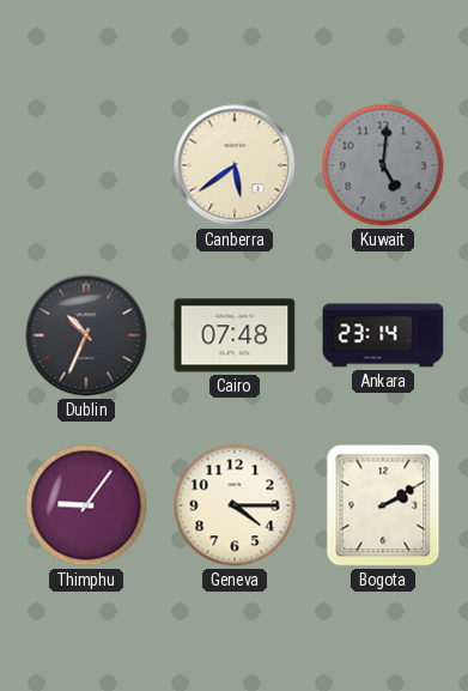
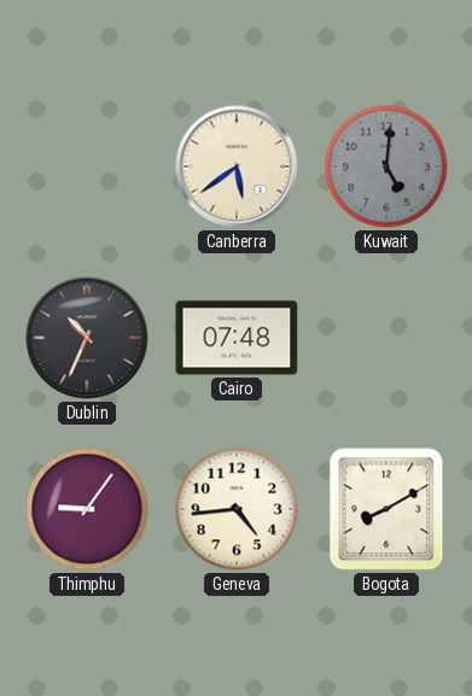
Ankara: 23:14 -> none (383, 335)
Geneva: 4:15 -> 4:44 (237, 509)
Bogota: 2:10 -> 8:10 (386, 509)
